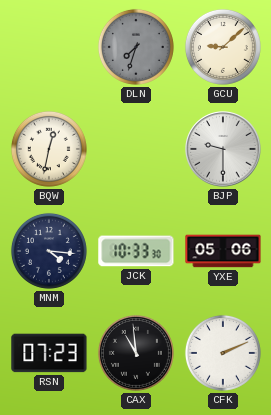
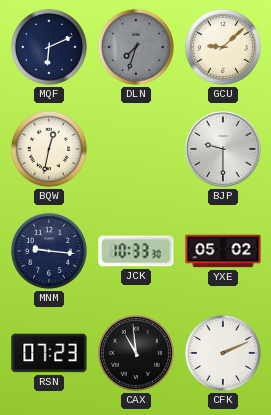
MQF: none -> 6:11 (49, 47)
MNM: 4:16 -> 9:16 (49, 251)
YXE: 05:06 -> 05:02 (223, 251)
